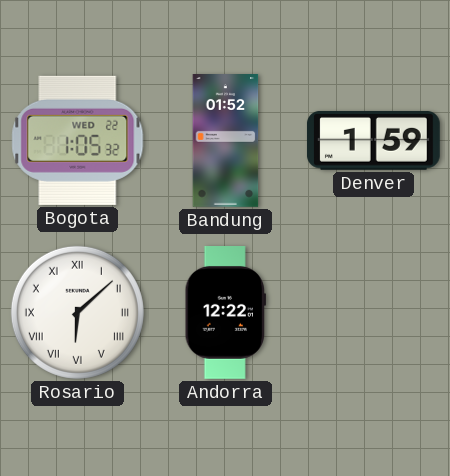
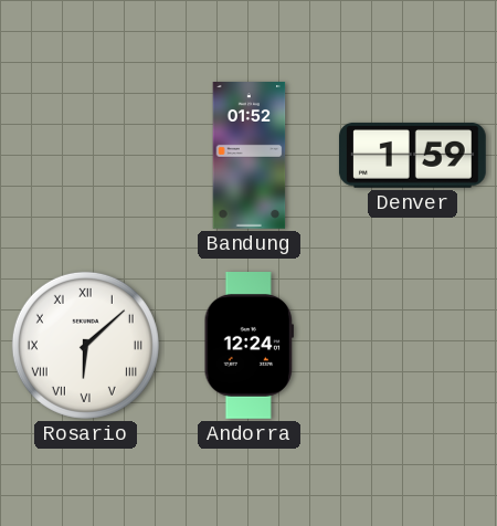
Bogota: 1:05 -> none (78, 140)
Andorra: 12:22 -> 12:24 (248, 346)
